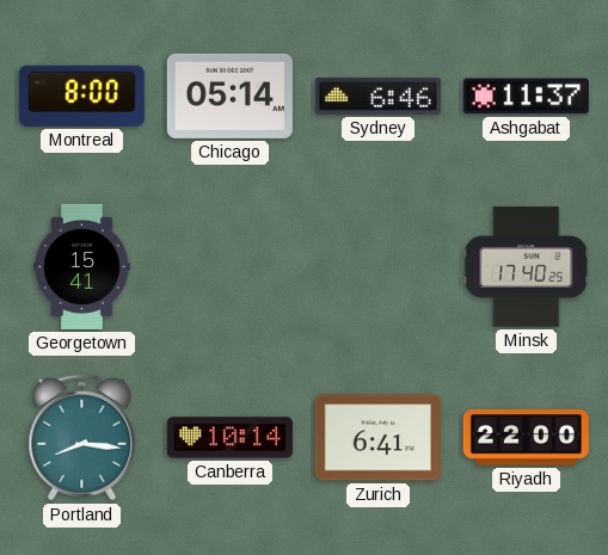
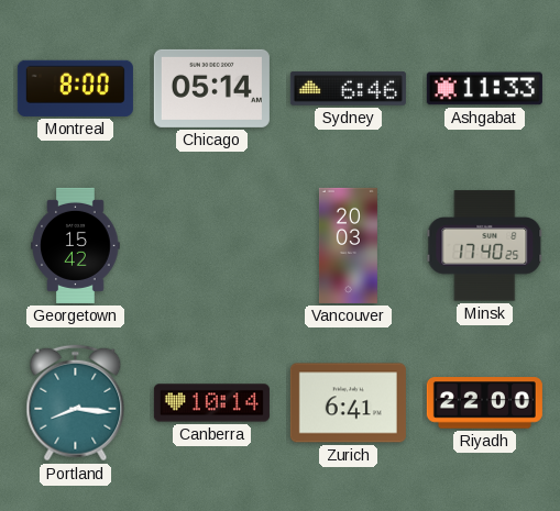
Ashgabat: 11:37 -> 11:33 (484, 89)
Georgetown: 15:41 -> 15:42 (76, 245)
Vancouver: none -> 20:03 (348, 245)
